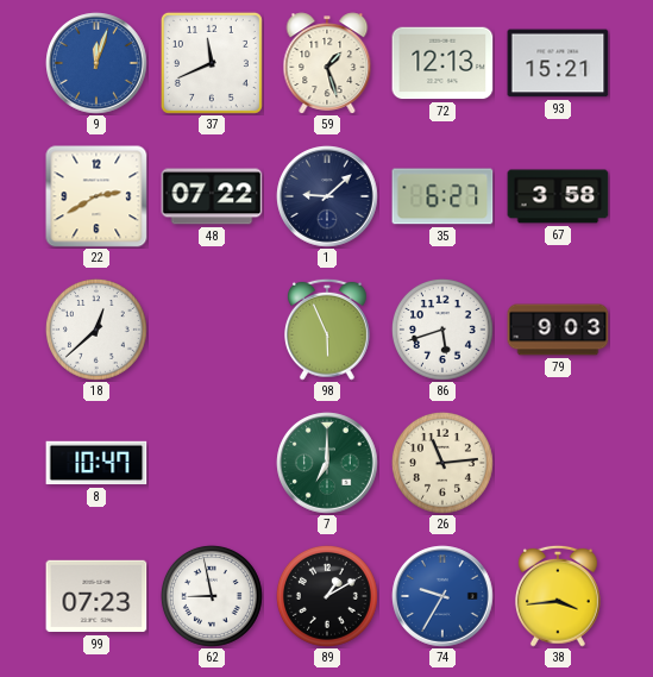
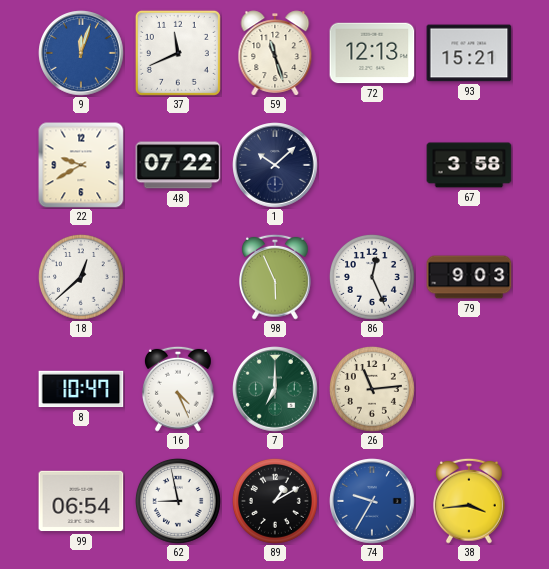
59: 1:27 -> 11:27 (275, 53)
22: 2:40 -> 9:40 (81, 165)
1: 9:08 -> 10:08 (275, 165)
35: 6:27 -> none (442, 196)
86: 5:42 -> 12:26 (372, 277)
16: none -> 4:26 (179, 389)
99: 07:23 -> 06:54 (81, 501)
